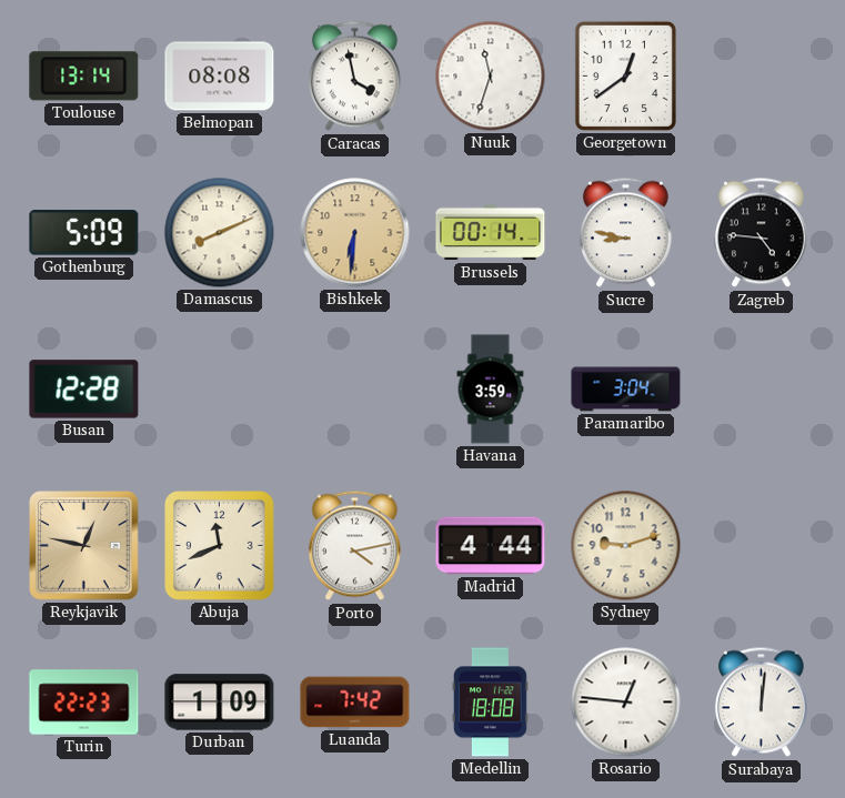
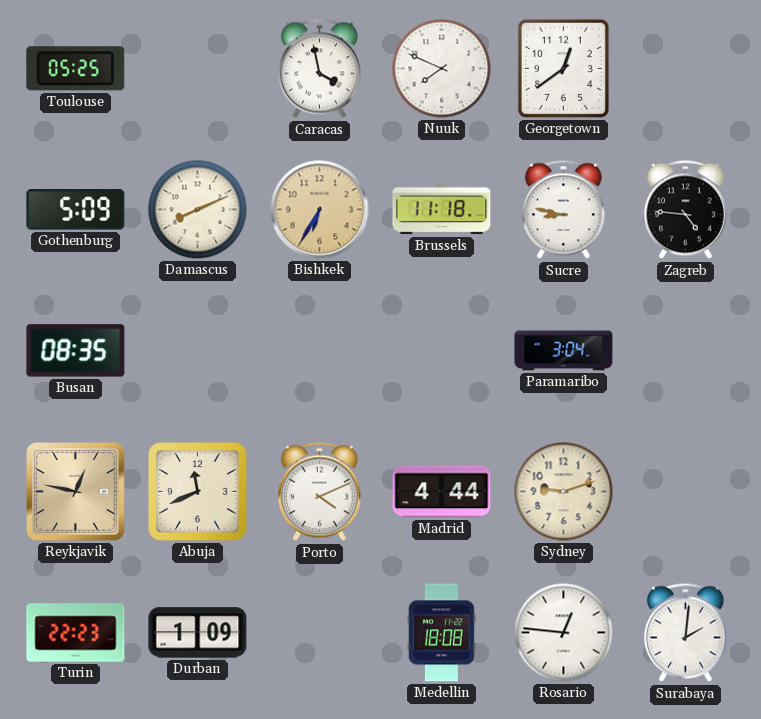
Toulouse: 13:14 -> 05:25 (76, 69)
Belmopan: 08:08 -> none (220, 77)
Nuuk: 11:33 -> 7:49 (442, 69)
Bishkek: 6:31 -> 6:35 (320, 210)
Brussels: 00:14 -> 11:18 (442, 210)
Busan: 12:28 -> 08:35 (76, 351)
Havana: 3:59 -> none (491, 390)
Porto: 4:13 -> 4:11 (319, 492)
Luanda: 7:42 -> none (355, 703)
Surabaya: 12:01 -> 2:01 (685, 633)
